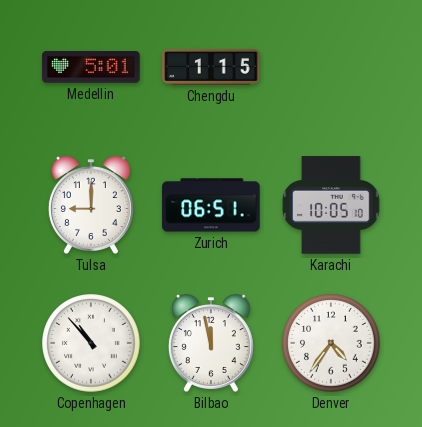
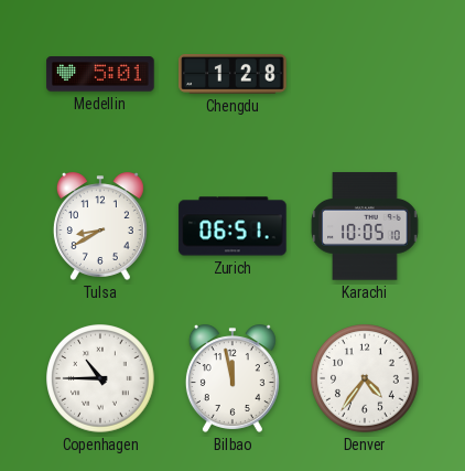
Chengdu: 1:15 -> 1:28 (233, 75)
Tulsa: 9:00 -> 8:40 (100, 226)
Copenhagen: 10:53 -> 10:45 (100, 378)
